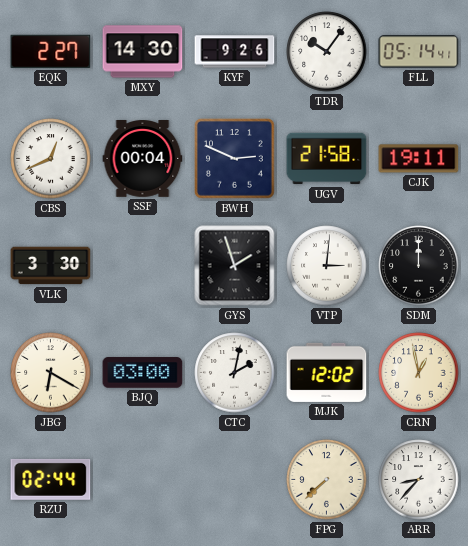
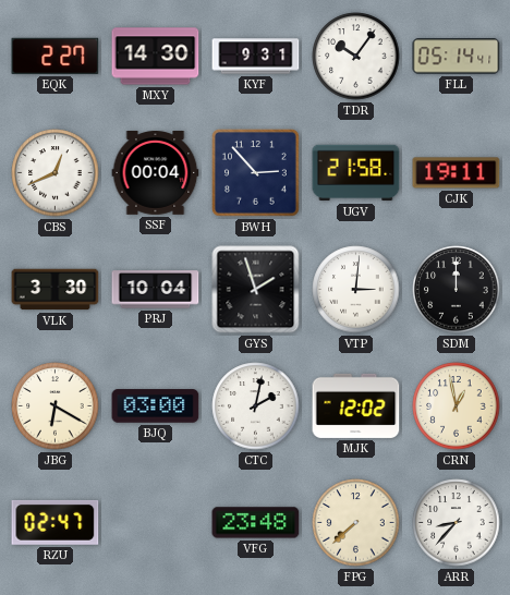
KYF: 9:26 -> 9:31 (256, 57)
BWH: 2:49 -> 2:53 (256, 173)
PRJ: none -> 10:04 (156, 290)
RZU: 02:44 -> 02:47 (56, 522)
VFG: none -> 23:48 (256, 523)
